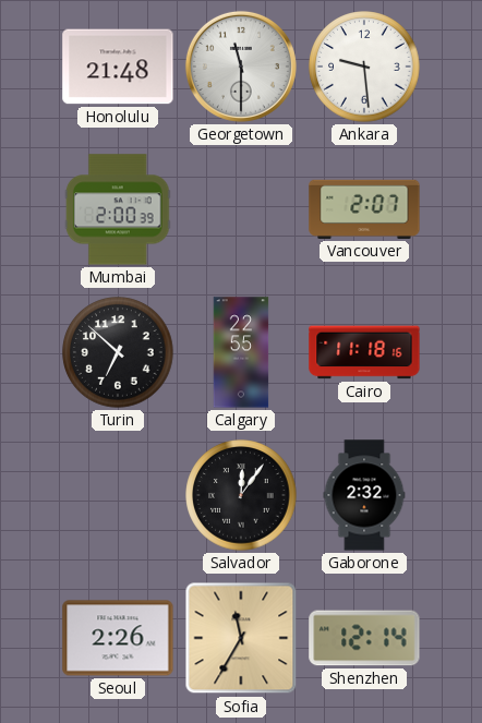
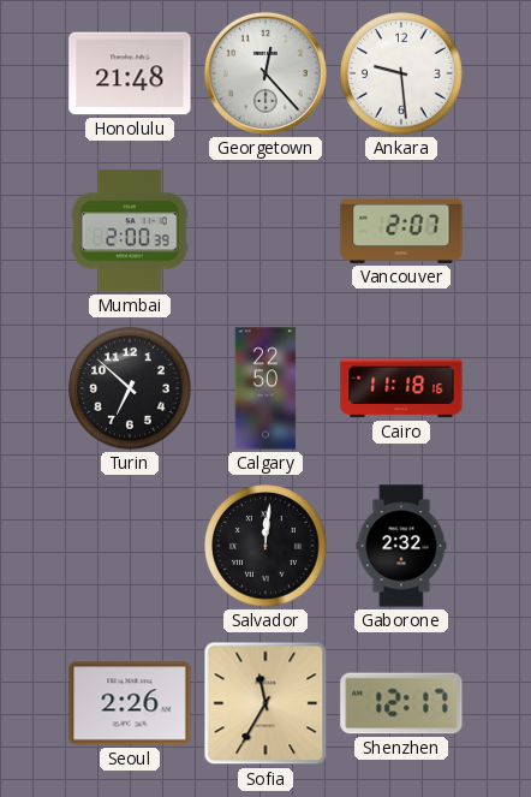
Georgetown: 11:30 -> 12:23 (265, 73)
Calgary: 22:55 -> 22:50 (265, 388)
Salvador: 12:06 -> 12:01 (265, 546)
Shenzhen: 12:14 -> 12:17 (401, 703)
